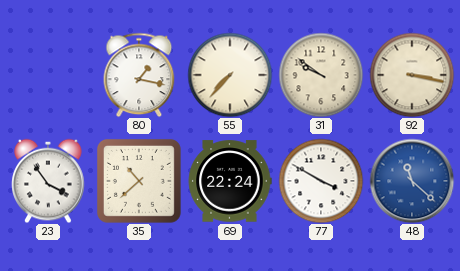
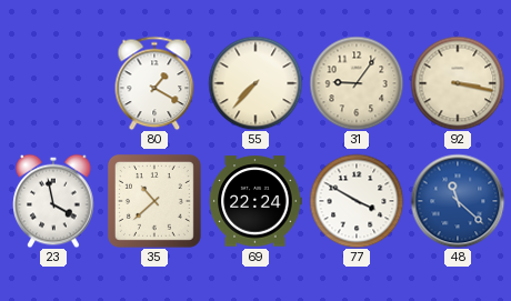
80: 1:17 -> 1:20 (154, 83)
31: 9:51 -> 9:06 (357, 83)
23: 3:54 -> 3:58 (53, 201)
